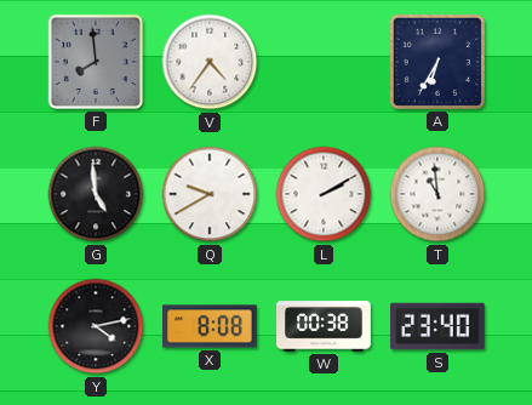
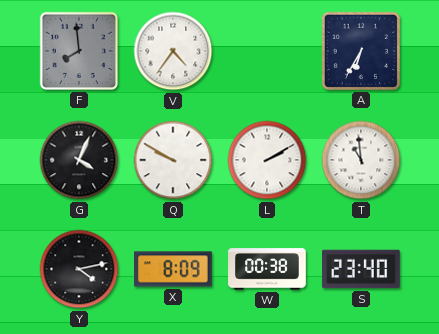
G: 4:59 -> 4:04 (79, 160)
Q: 9:40 -> 9:50 (173, 160)
X: 8:08 -> 8:09 (173, 269)
